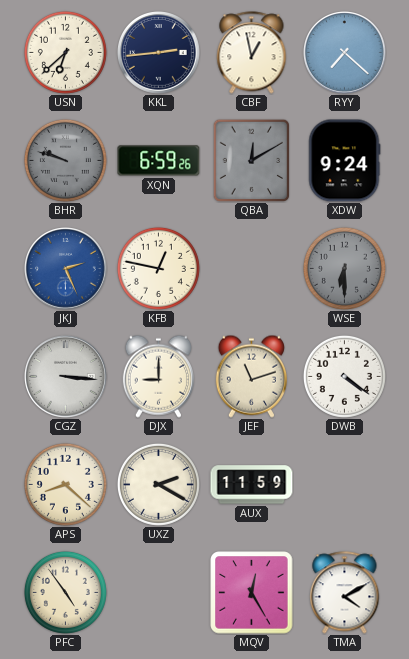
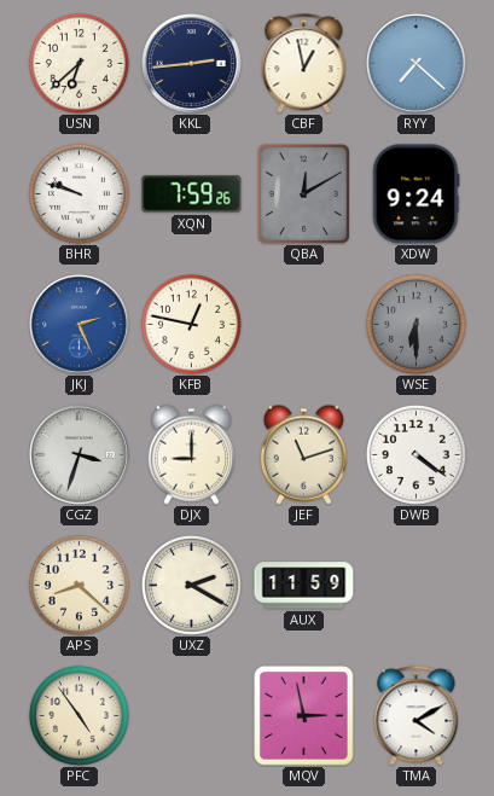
BHR dial: grey -> white (79, 193)
XQN: 6:59 -> 7:59 (192, 194)
CGZ: 3:16 -> 3:33 (80, 455)
MQV: 12:25 -> 2:58 (304, 716)
